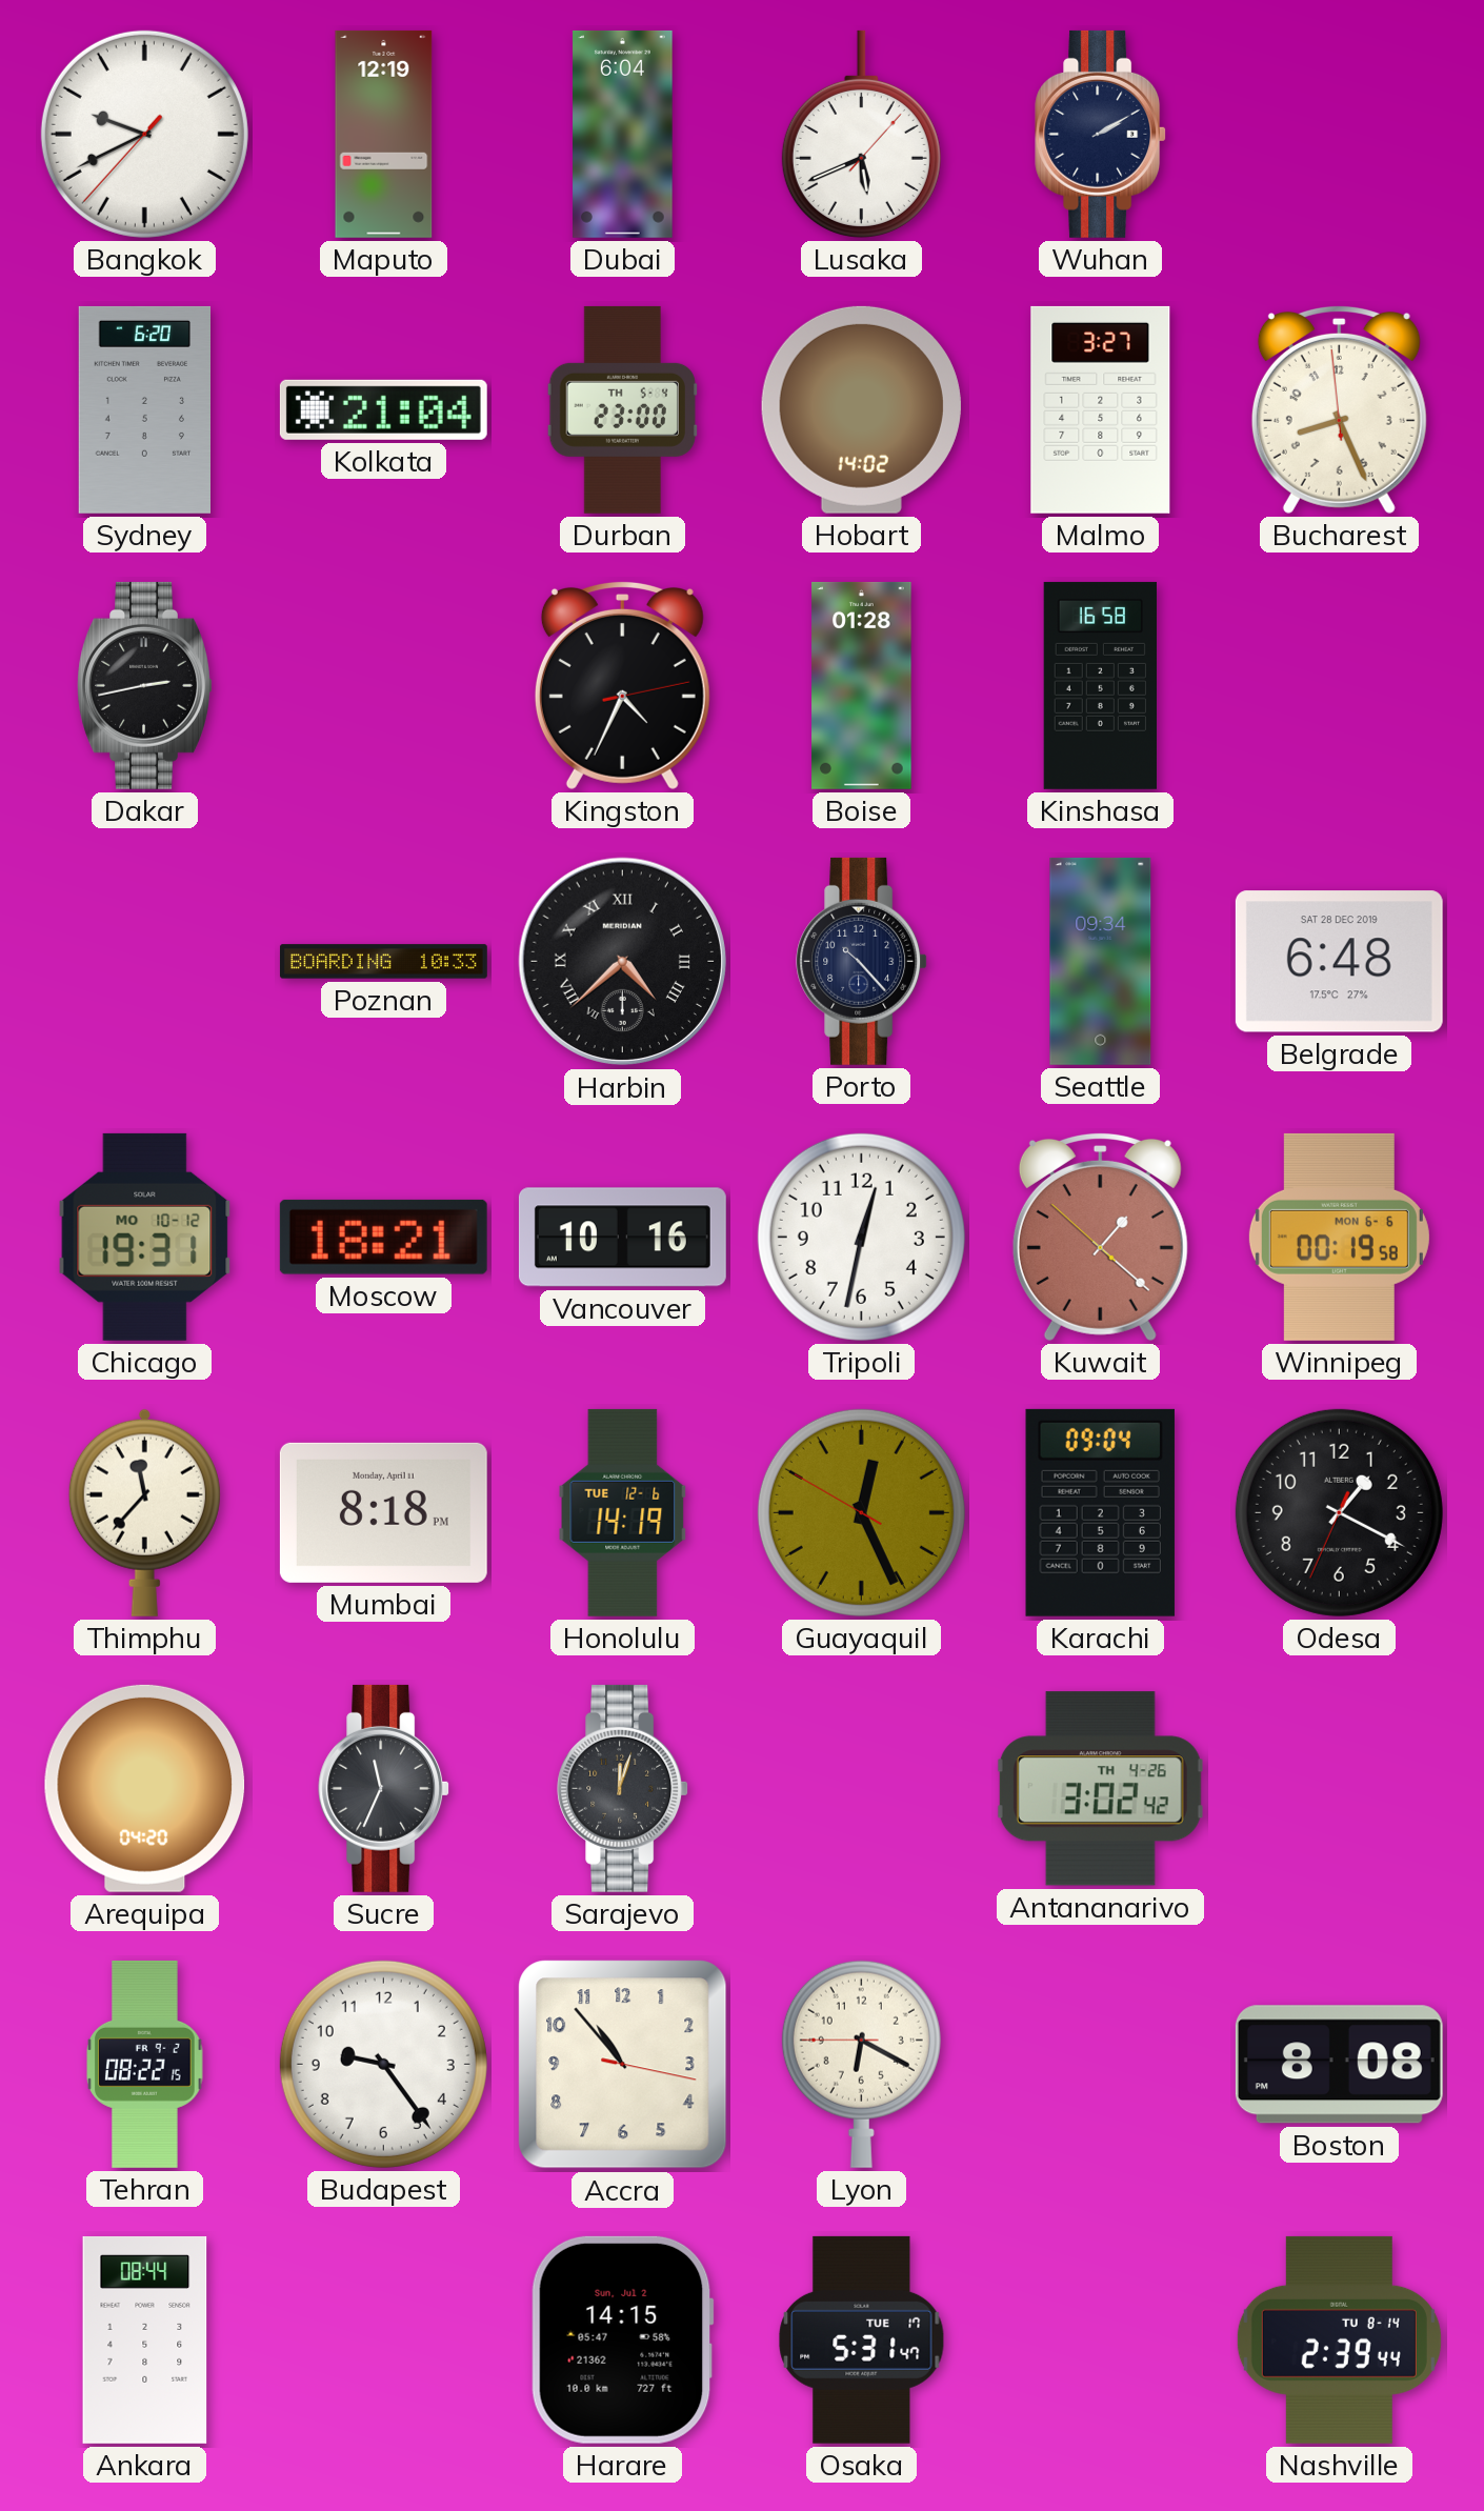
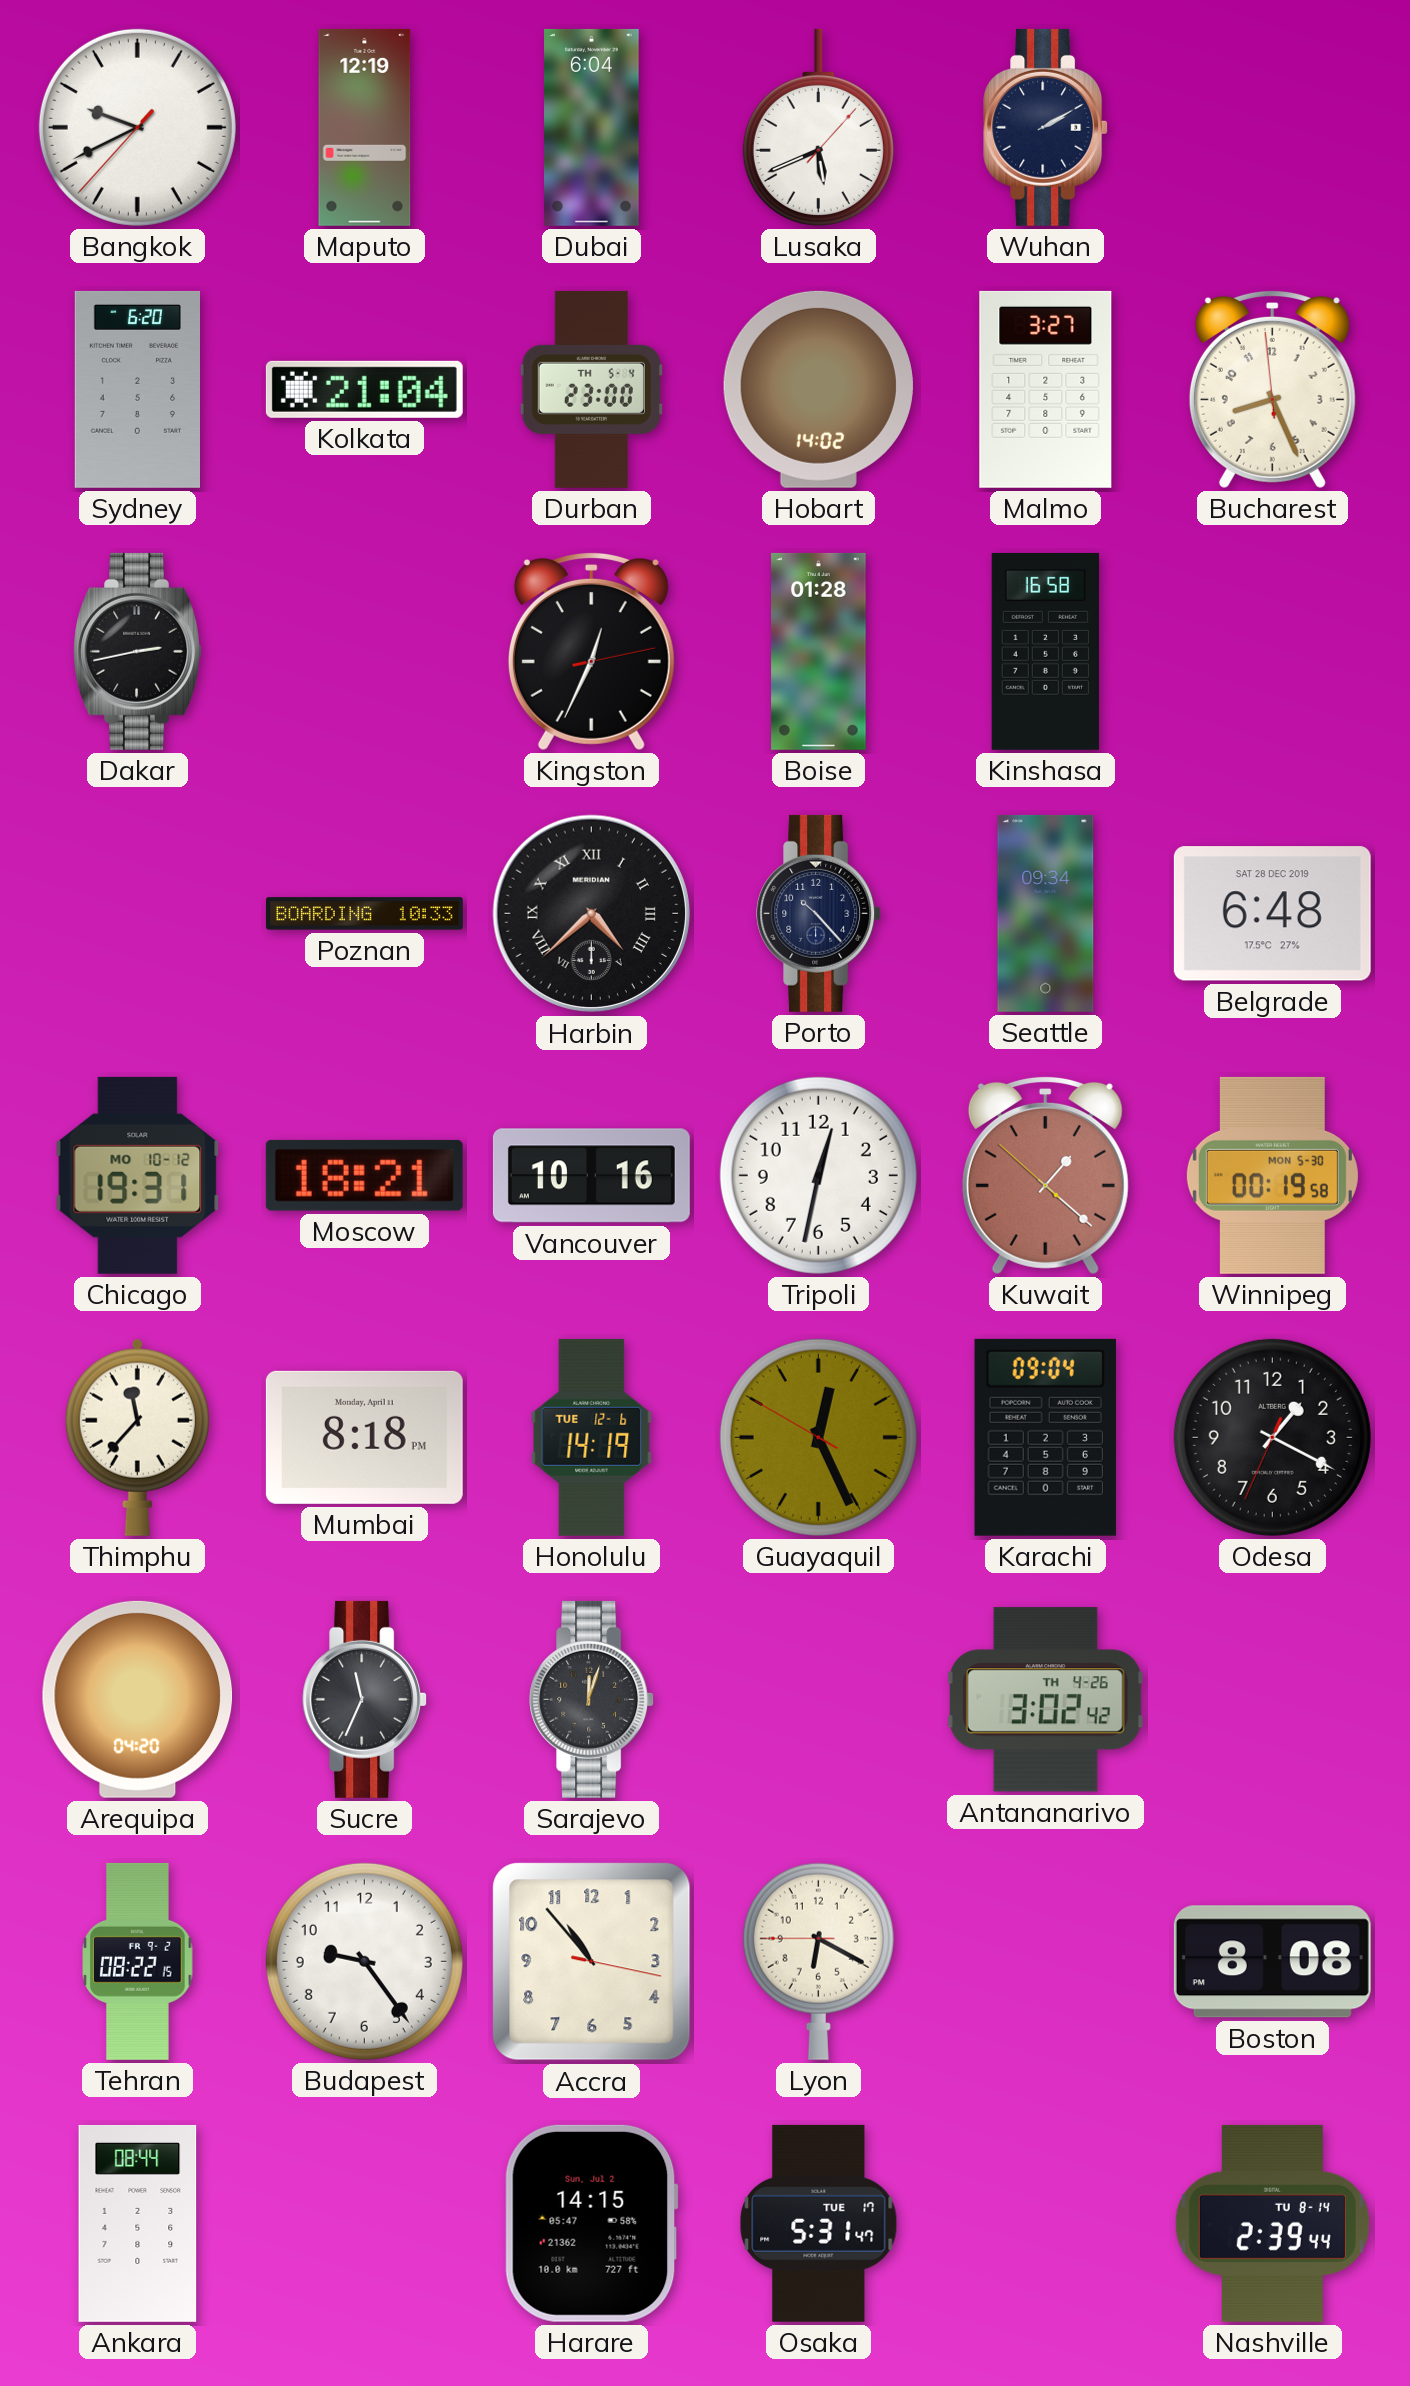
Kingston: 4:34 -> 12:34 (591, 652)
Winnipeg date: MON 6-6 -> MON 5-30 (1272, 1175)
